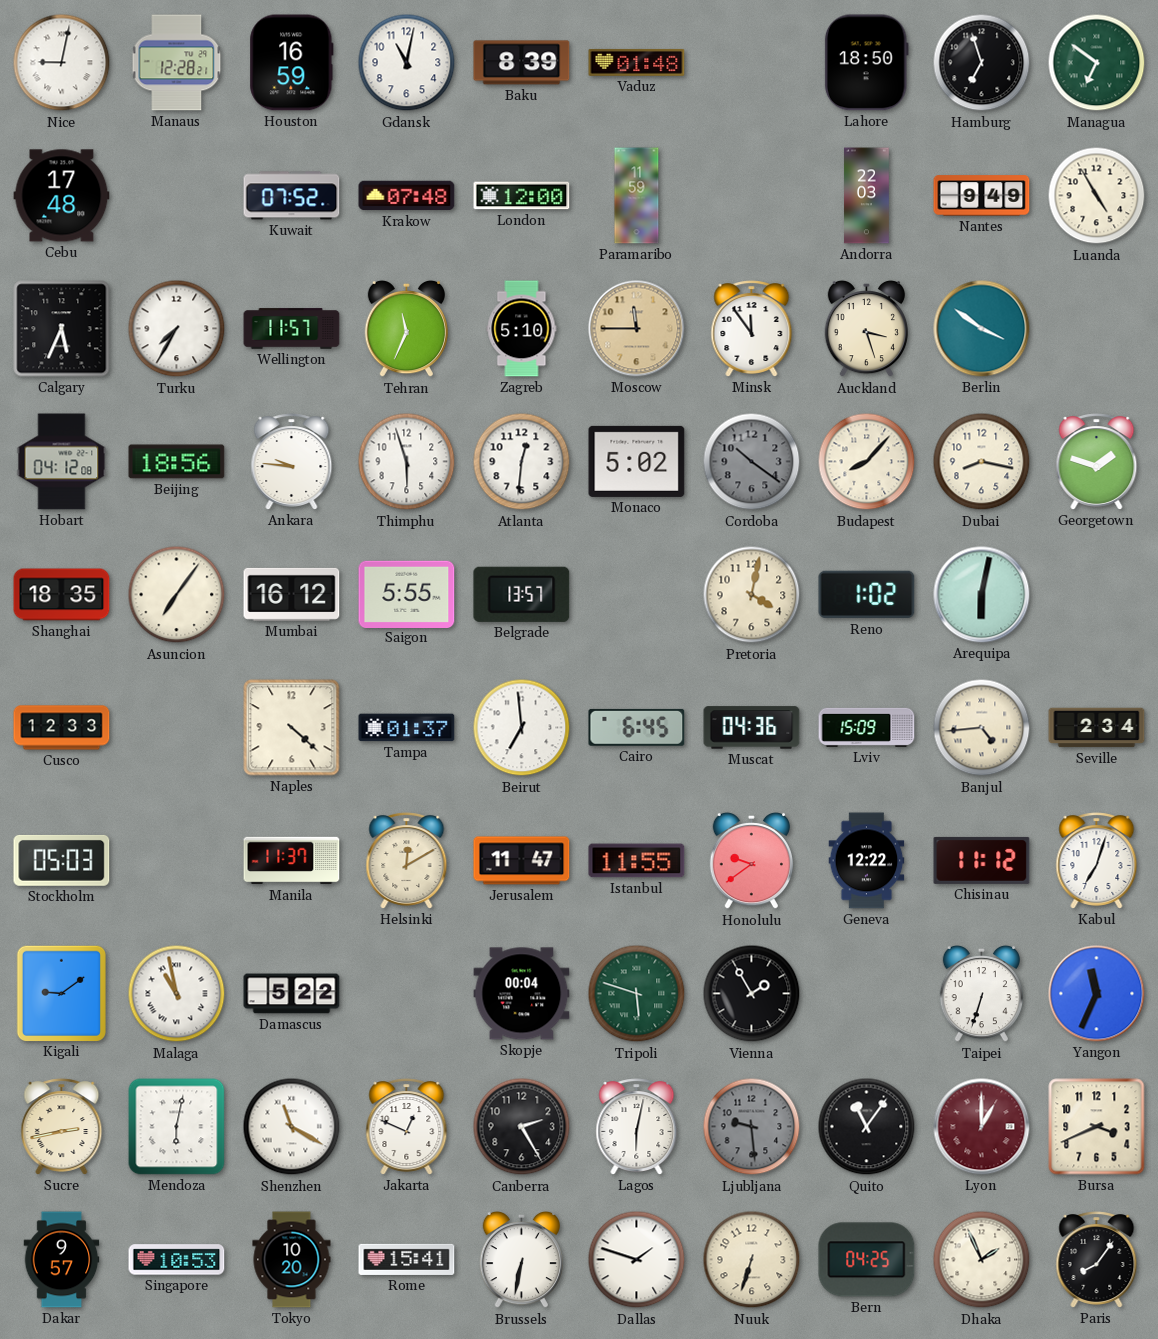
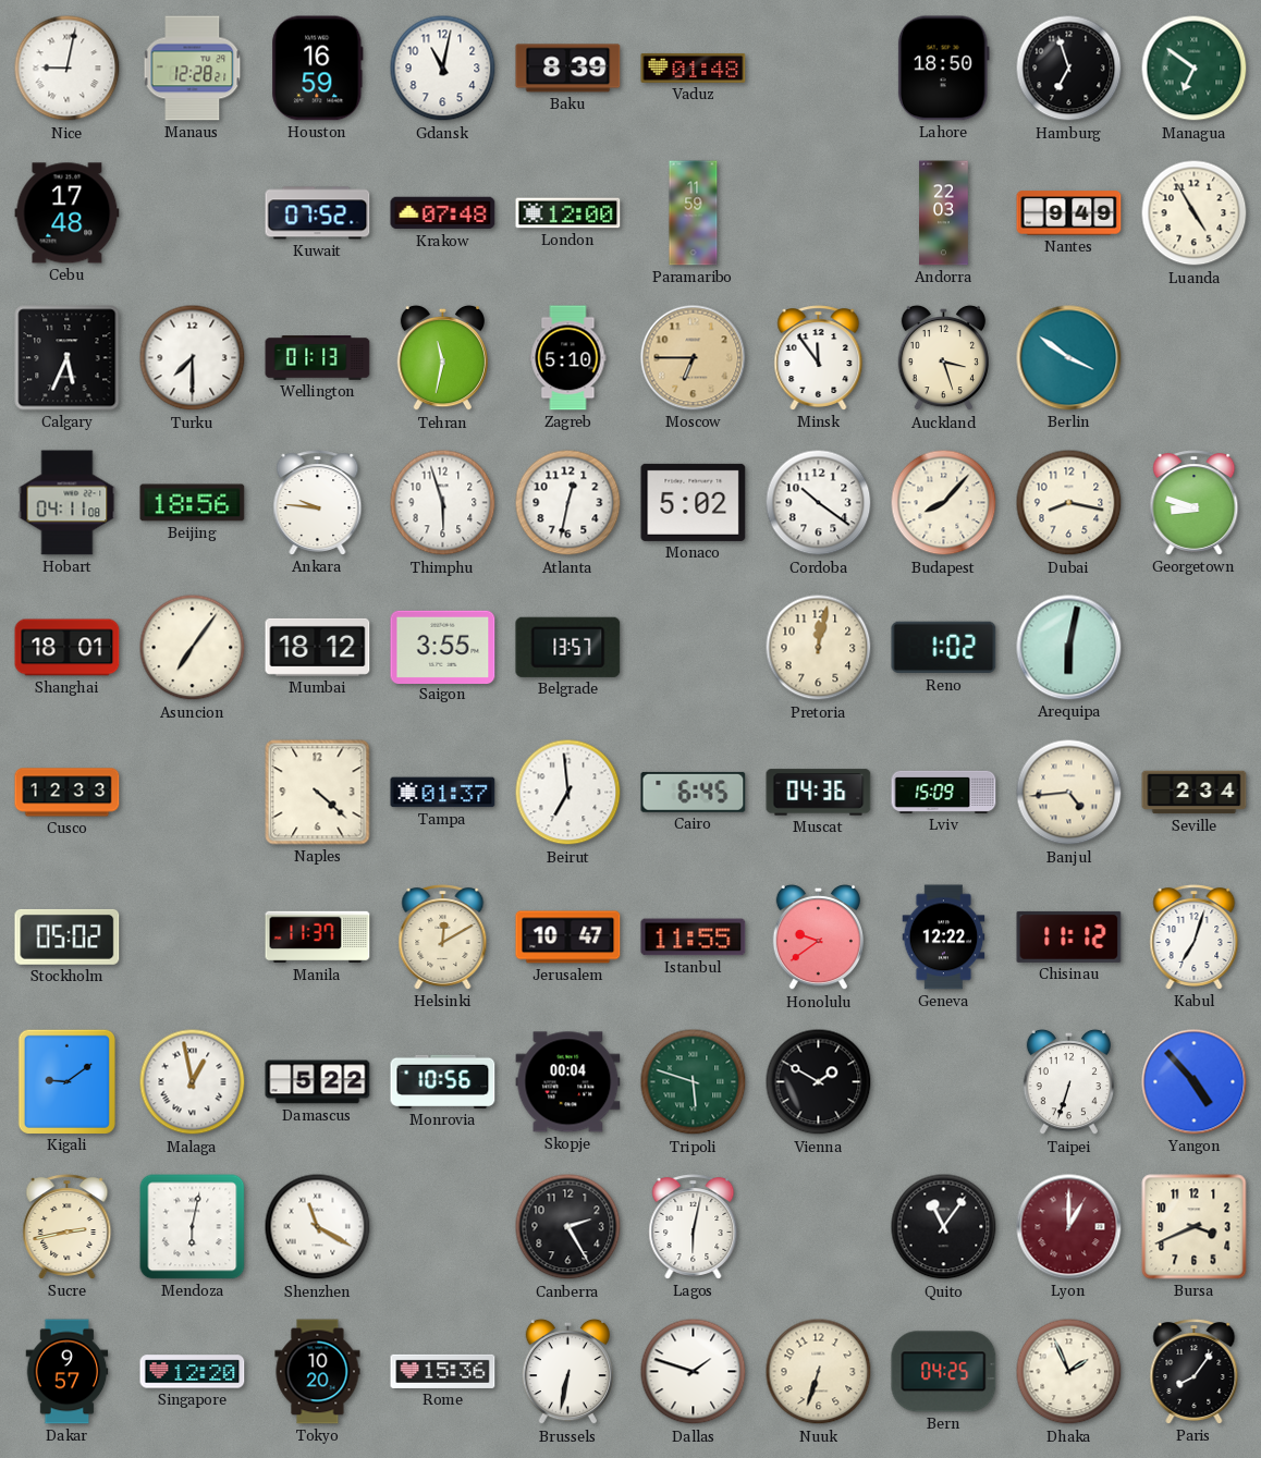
Turku: 7:35 -> 7:30 (193, 358)
Wellington: 11:57 -> 01:13 (318, 358)
Tehran: 11:34 -> 11:32 (442, 358)
Moscow: 11:45 -> 6:45 (694, 358)
Hobart: 04:12 -> 04:11 (68, 503)
Atlanta: 12:31 -> 12:32 (568, 503)
Cordoba dial: grey -> white (819, 503)
Georgetown: 1:48 -> 8:48 (1195, 503)
Shanghai: 18:35 -> 18:01 (68, 648)
Mumbai: 16:12 -> 18:12 (318, 647)
Saigon: 5:55 -> 3:55 (443, 647)
Pretoria: 4:02 -> 12:02 (819, 648)
Stockholm: 05:03 -> 05:02 (68, 936)
Jerusalem: 11:47 -> 10:47 (568, 938)
Malaga: 10:58 -> 12:58 (193, 1082)
Monrovia: none -> 10:56 (443, 1081)
Vienna: 1:55 -> 1:50 (819, 1082)
Yangon: 11:34 -> 4:53 (1195, 1082)
Jakarta: 12:49 -> none (407, 1127)
Ljubljana: 9:29 -> none (752, 1127)
Singapore: 10:53 -> 12:20 (193, 1372)
Rome: 15:41 -> 15:36 (443, 1371)
